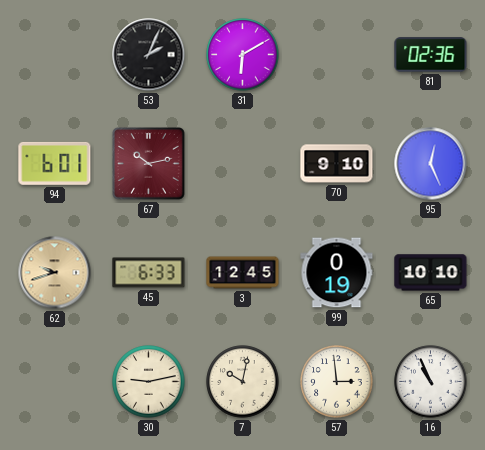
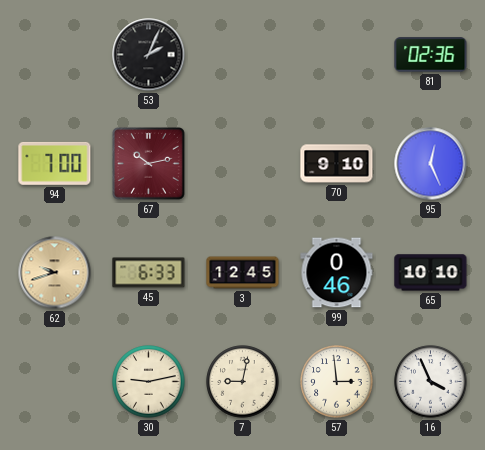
31: 6:10 -> none (243, 55)
94: 6:01 -> 7:00 (55, 163)
99: 0:19 -> 0:46 (337, 273)
7: 10:02 -> 9:02 (243, 382)
16: 10:56 -> 3:56 (431, 382)
